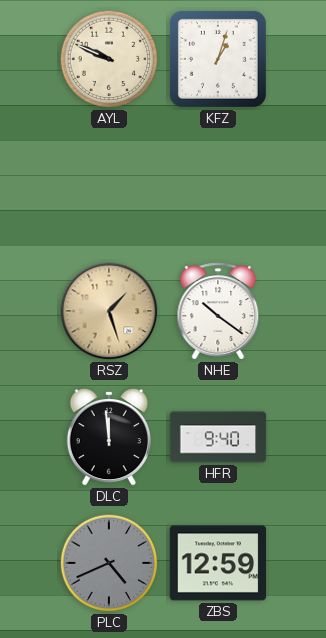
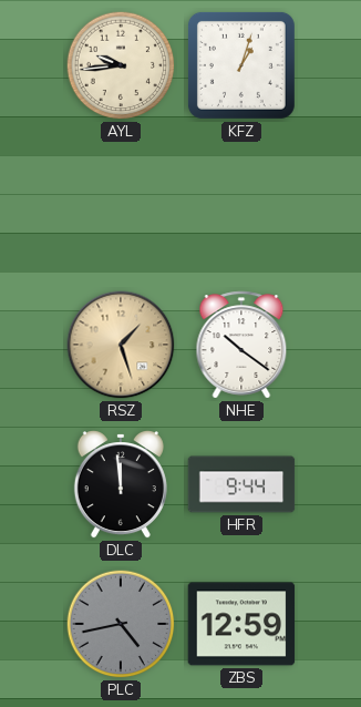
AYL: 9:49 -> 9:44 (121, 65)
HFR: 9:40 -> 9:44 (241, 484)
PLC: 4:41 -> 4:43 (121, 624)
